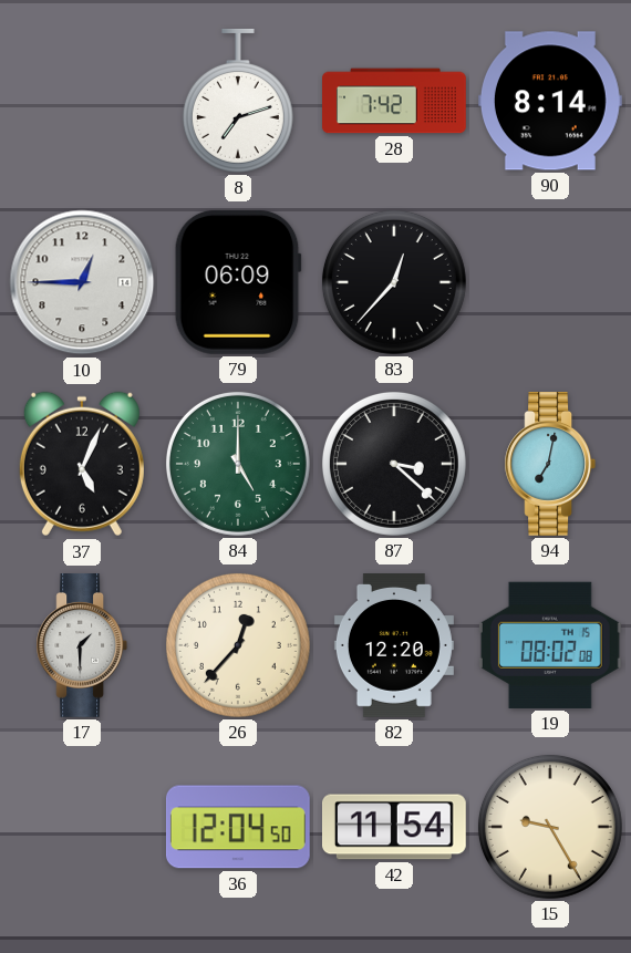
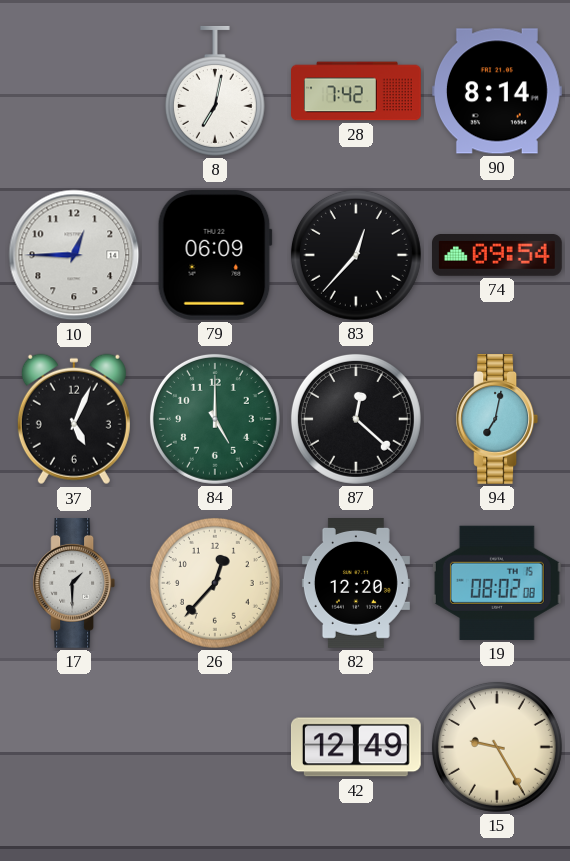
8: 7:12 -> 7:02 (215, 91)
74: none -> 09:54 (498, 256)
87: 3:22 -> 12:22 (356, 419)
36: 12:04 -> none (238, 827)
42: 11:54 -> 12:49 (356, 747)
